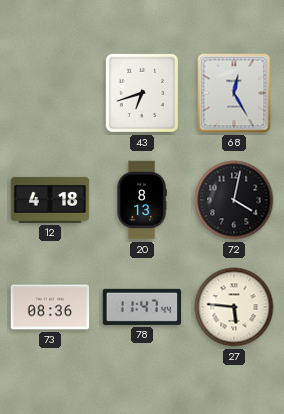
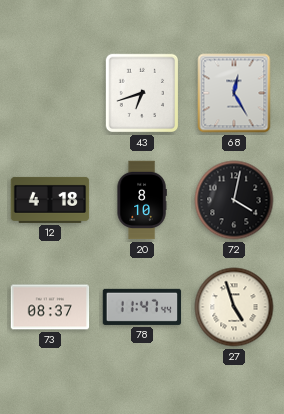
20: 8:13 -> 8:10 (142, 200)
73: 08:36 -> 08:37 (50, 307)
27: 5:46 -> 4:57 (234, 307)
